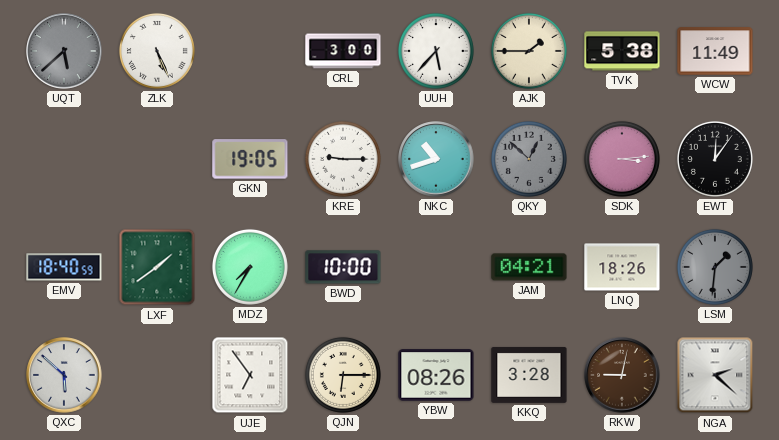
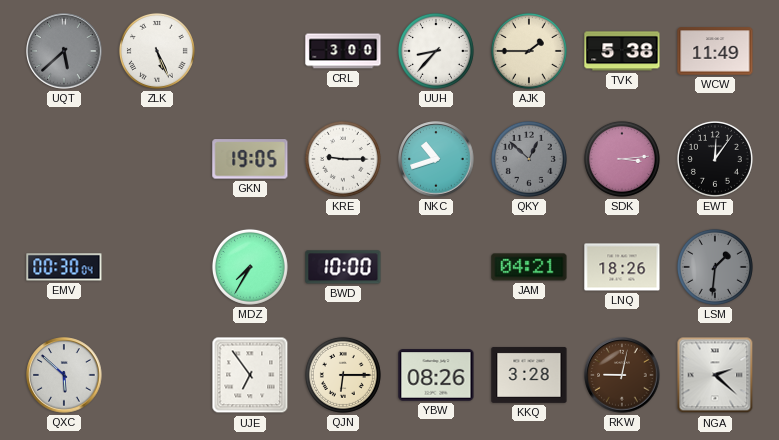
UUH: 5:37 -> 8:37 (436, 51)
EMV: 18:40 -> 00:30 (64, 267)
LXF: 1:39 -> none (157, 267)
